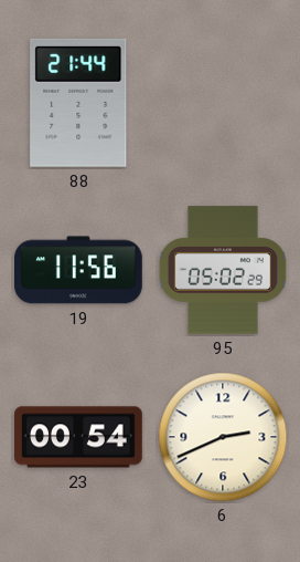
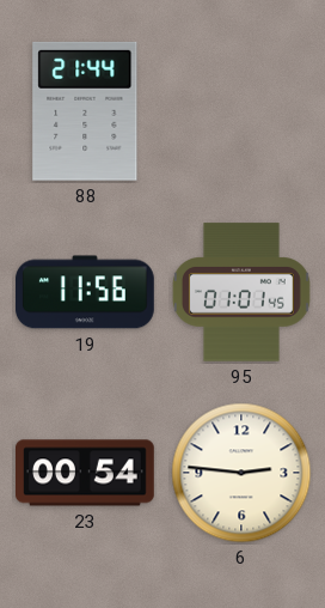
95: 05:02 -> 01:01 (241, 292)
6: 2:41 -> 2:46 (241, 473)
